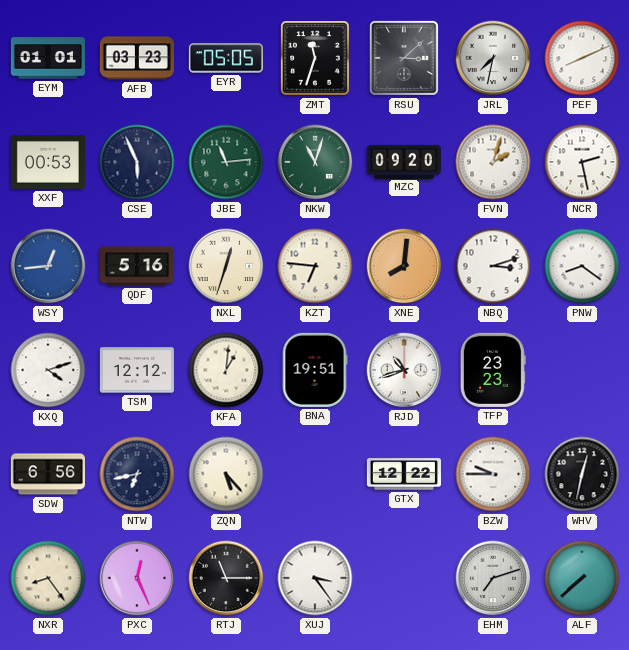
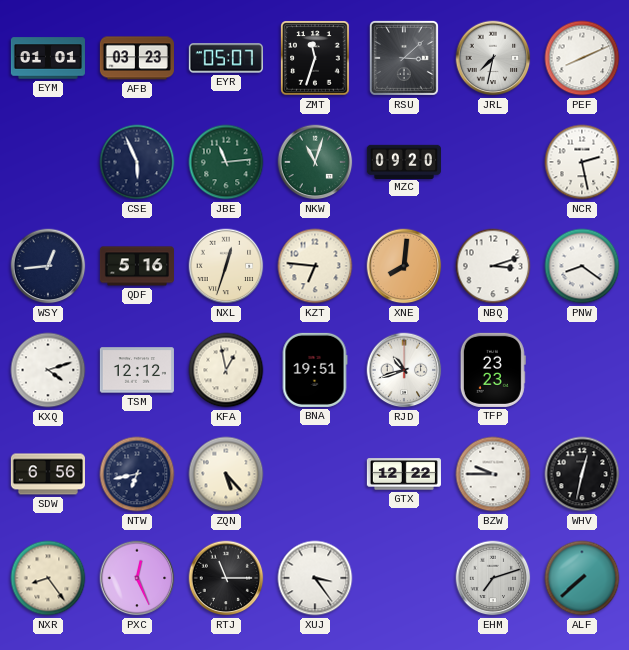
EYR: 05:05 -> 05:07 (226, 58)
XXF: 00:53 -> none (48, 162)
FVN: 2:03 -> none (493, 162)
WSY dial: blue -> navy (48, 266)
KFA: 1:01 -> 12:58 (226, 370)
